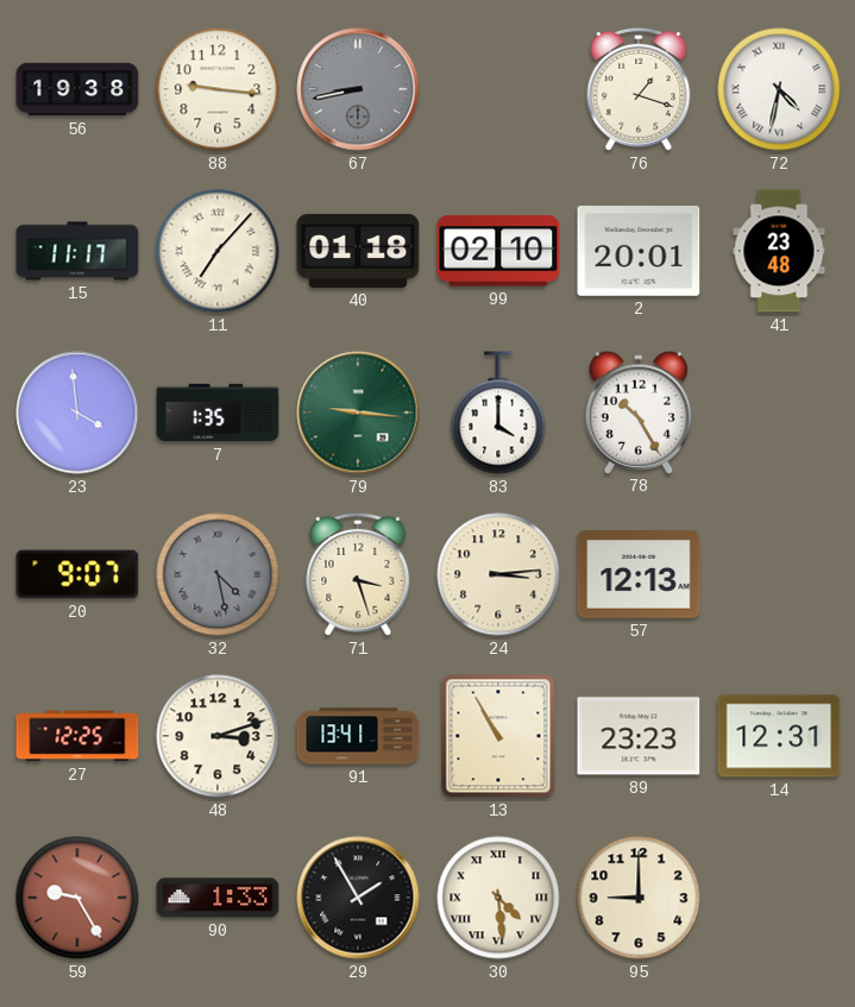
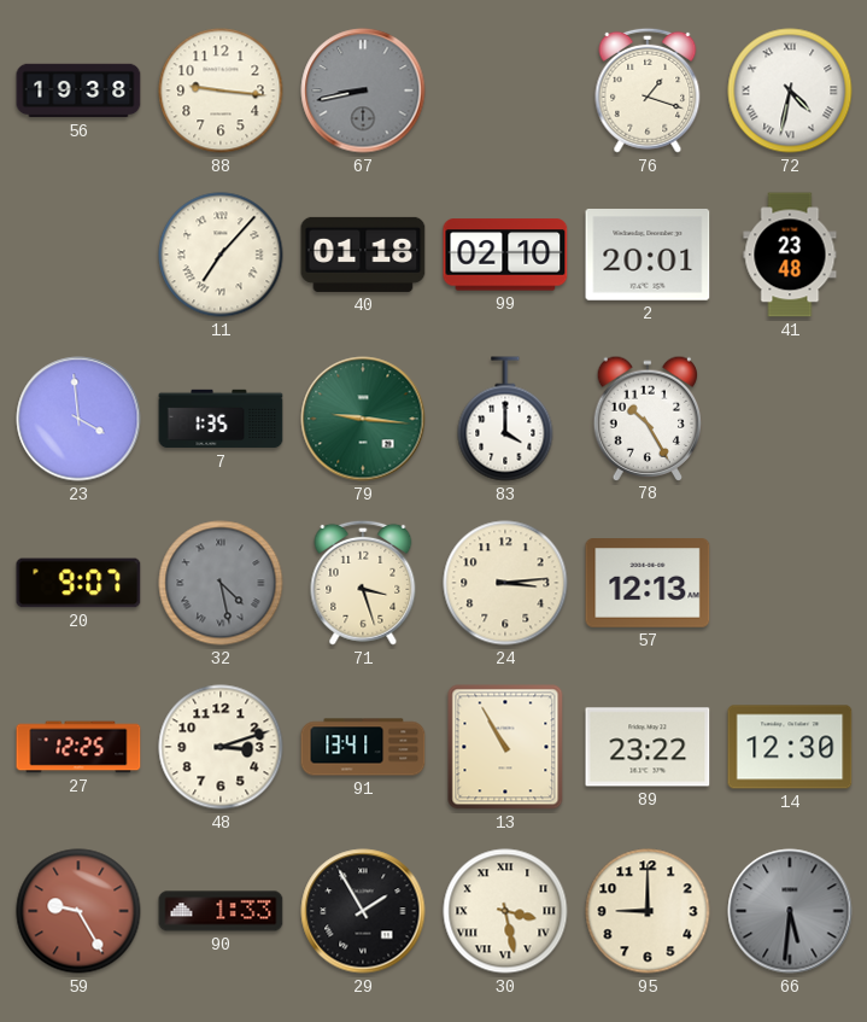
15: 11:17 -> none (77, 251)
89: 23:23 -> 23:22 (648, 747)
14: 12:31 -> 12:30 (790, 747)
30: 4:29 -> 3:28 (505, 911)
66: none -> 5:31 (790, 911)
